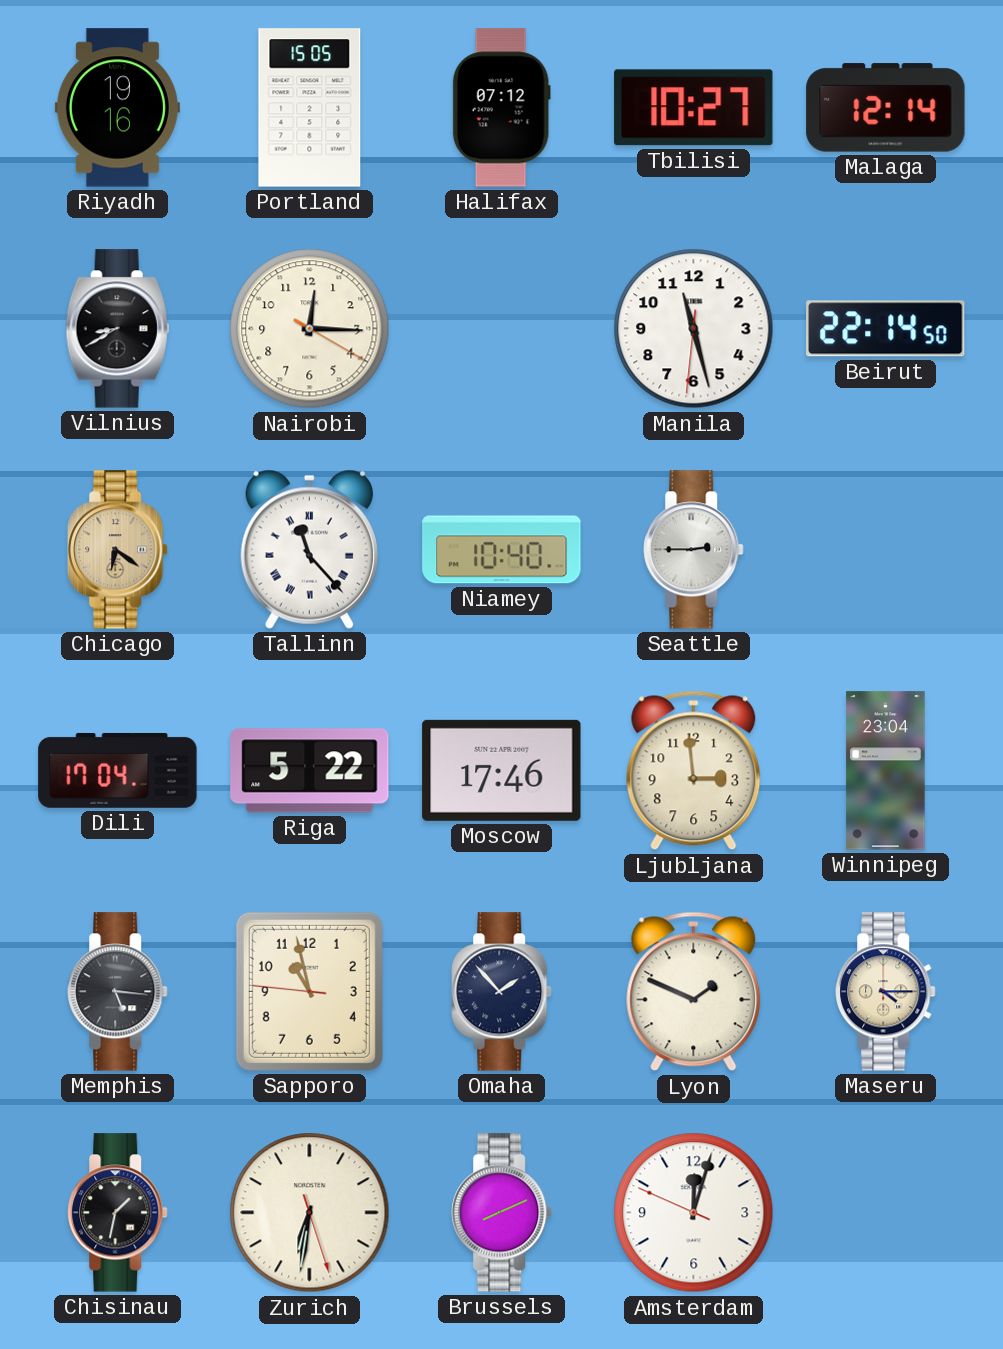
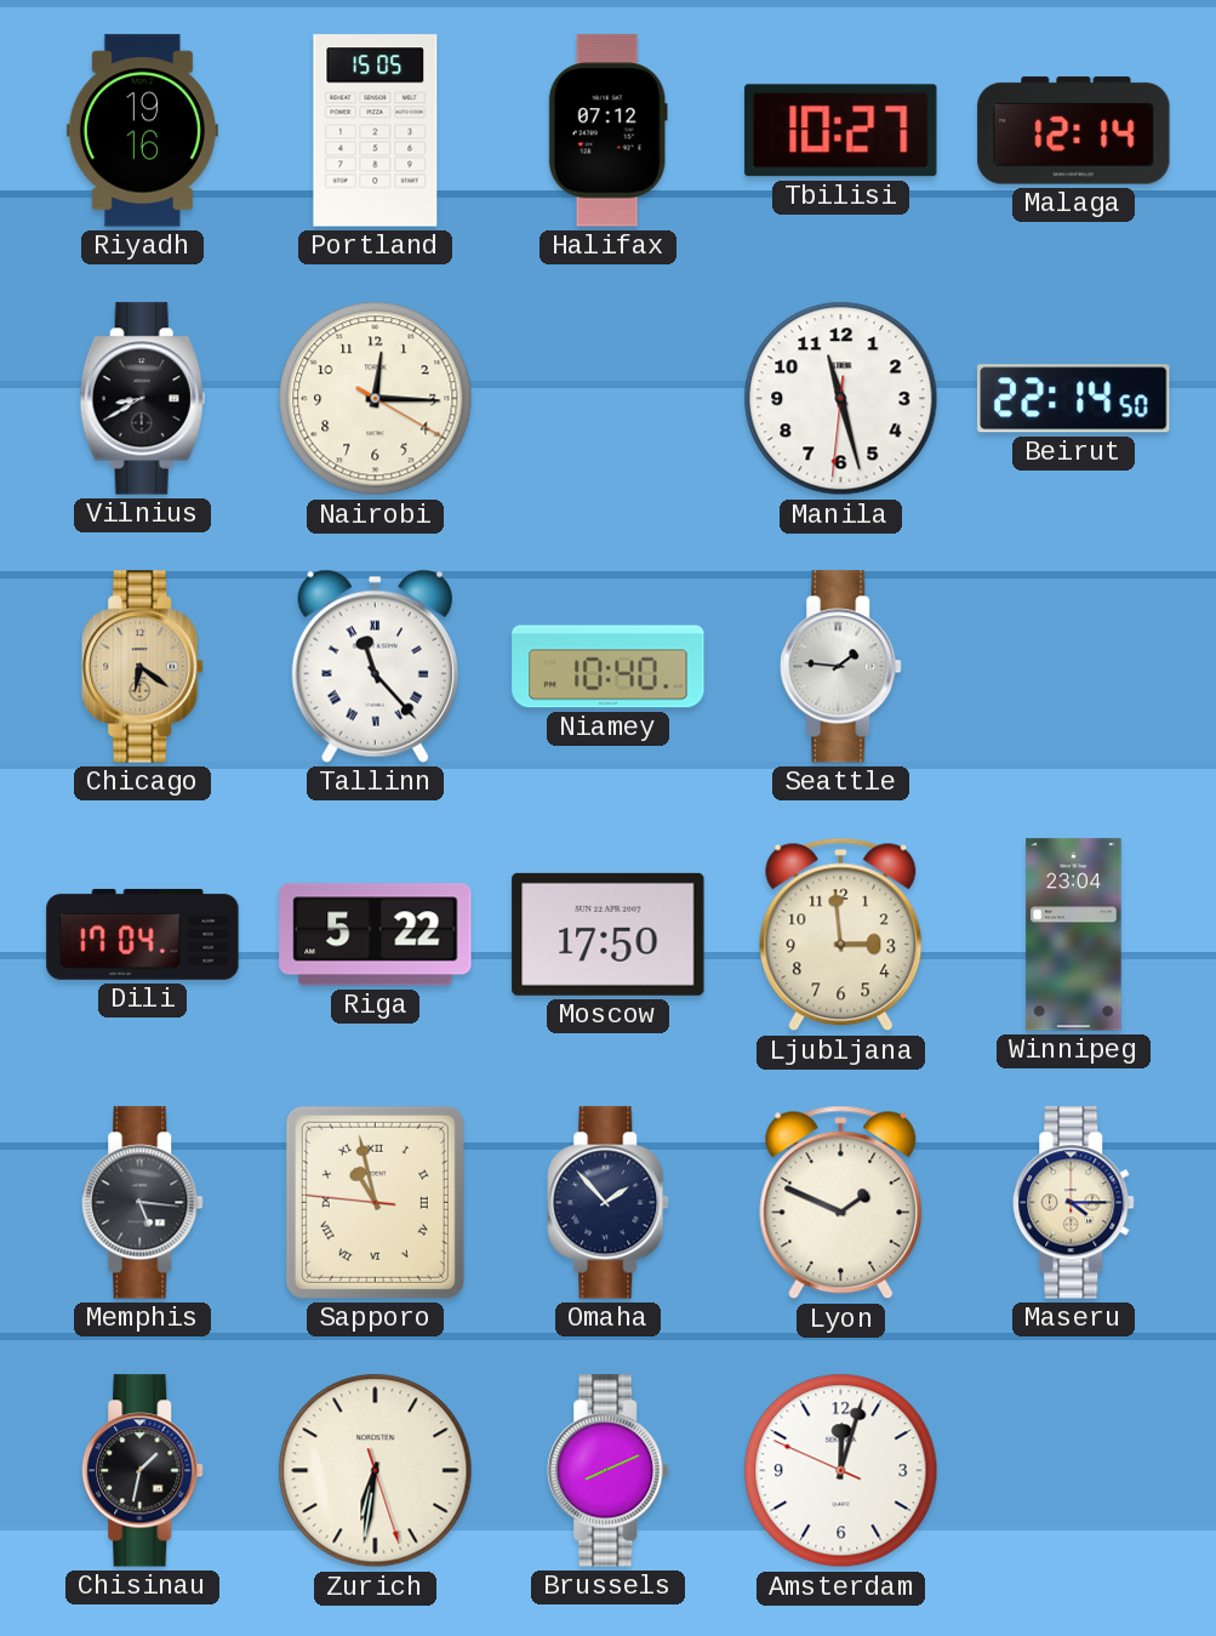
Seattle: 2:45 -> 1:46 (841, 667)
Moscow: 17:46 -> 17:50 (609, 934)
Sapporo numerals: Arabic -> Roman (375, 1202)
